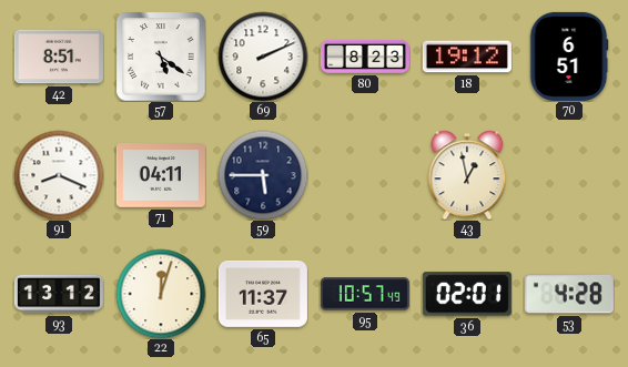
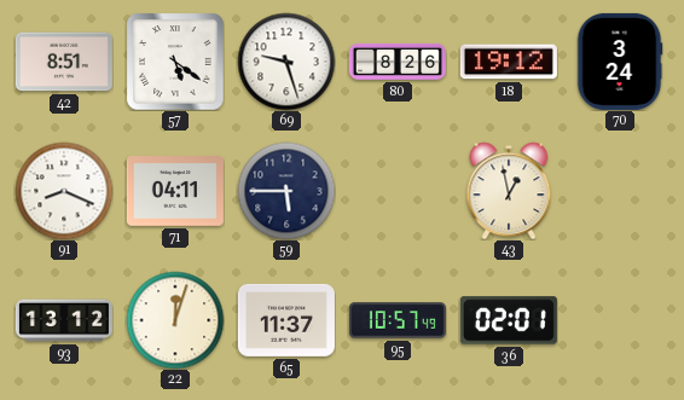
69: 2:11 -> 9:27 (286, 62)
80: 8:23 -> 8:26 (398, 62)
70: 6:51 -> 3:24 (620, 62)
53: 4:28 -> none (569, 294)
